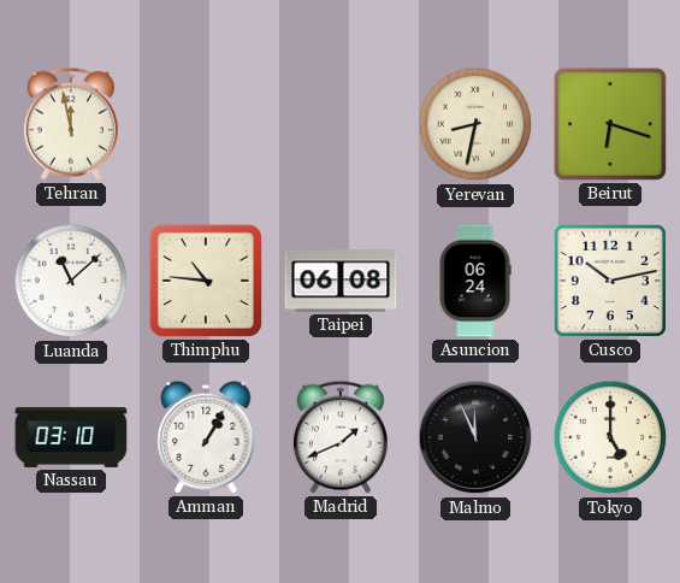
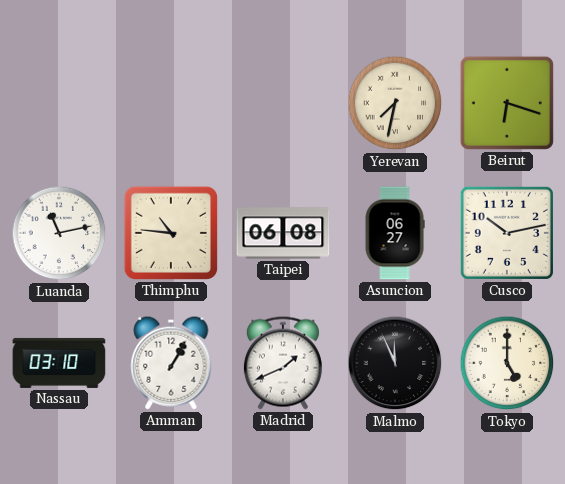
Tehran: 11:58 -> none (71, 124)
Yerevan: 8:32 -> 7:32 (395, 103)
Luanda: 11:08 -> 11:13 (59, 233)
Asuncion: 06:24 -> 06:27 (395, 233)
